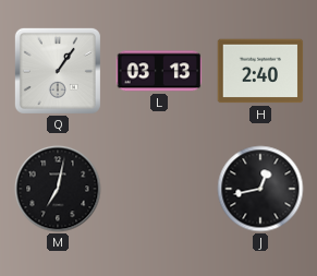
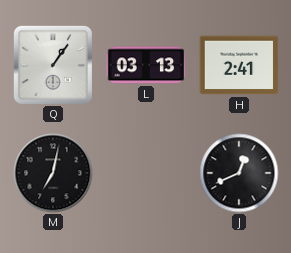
H: 2:40 -> 2:41 (239, 65)
J: 12:43 -> 12:41 (239, 173)
